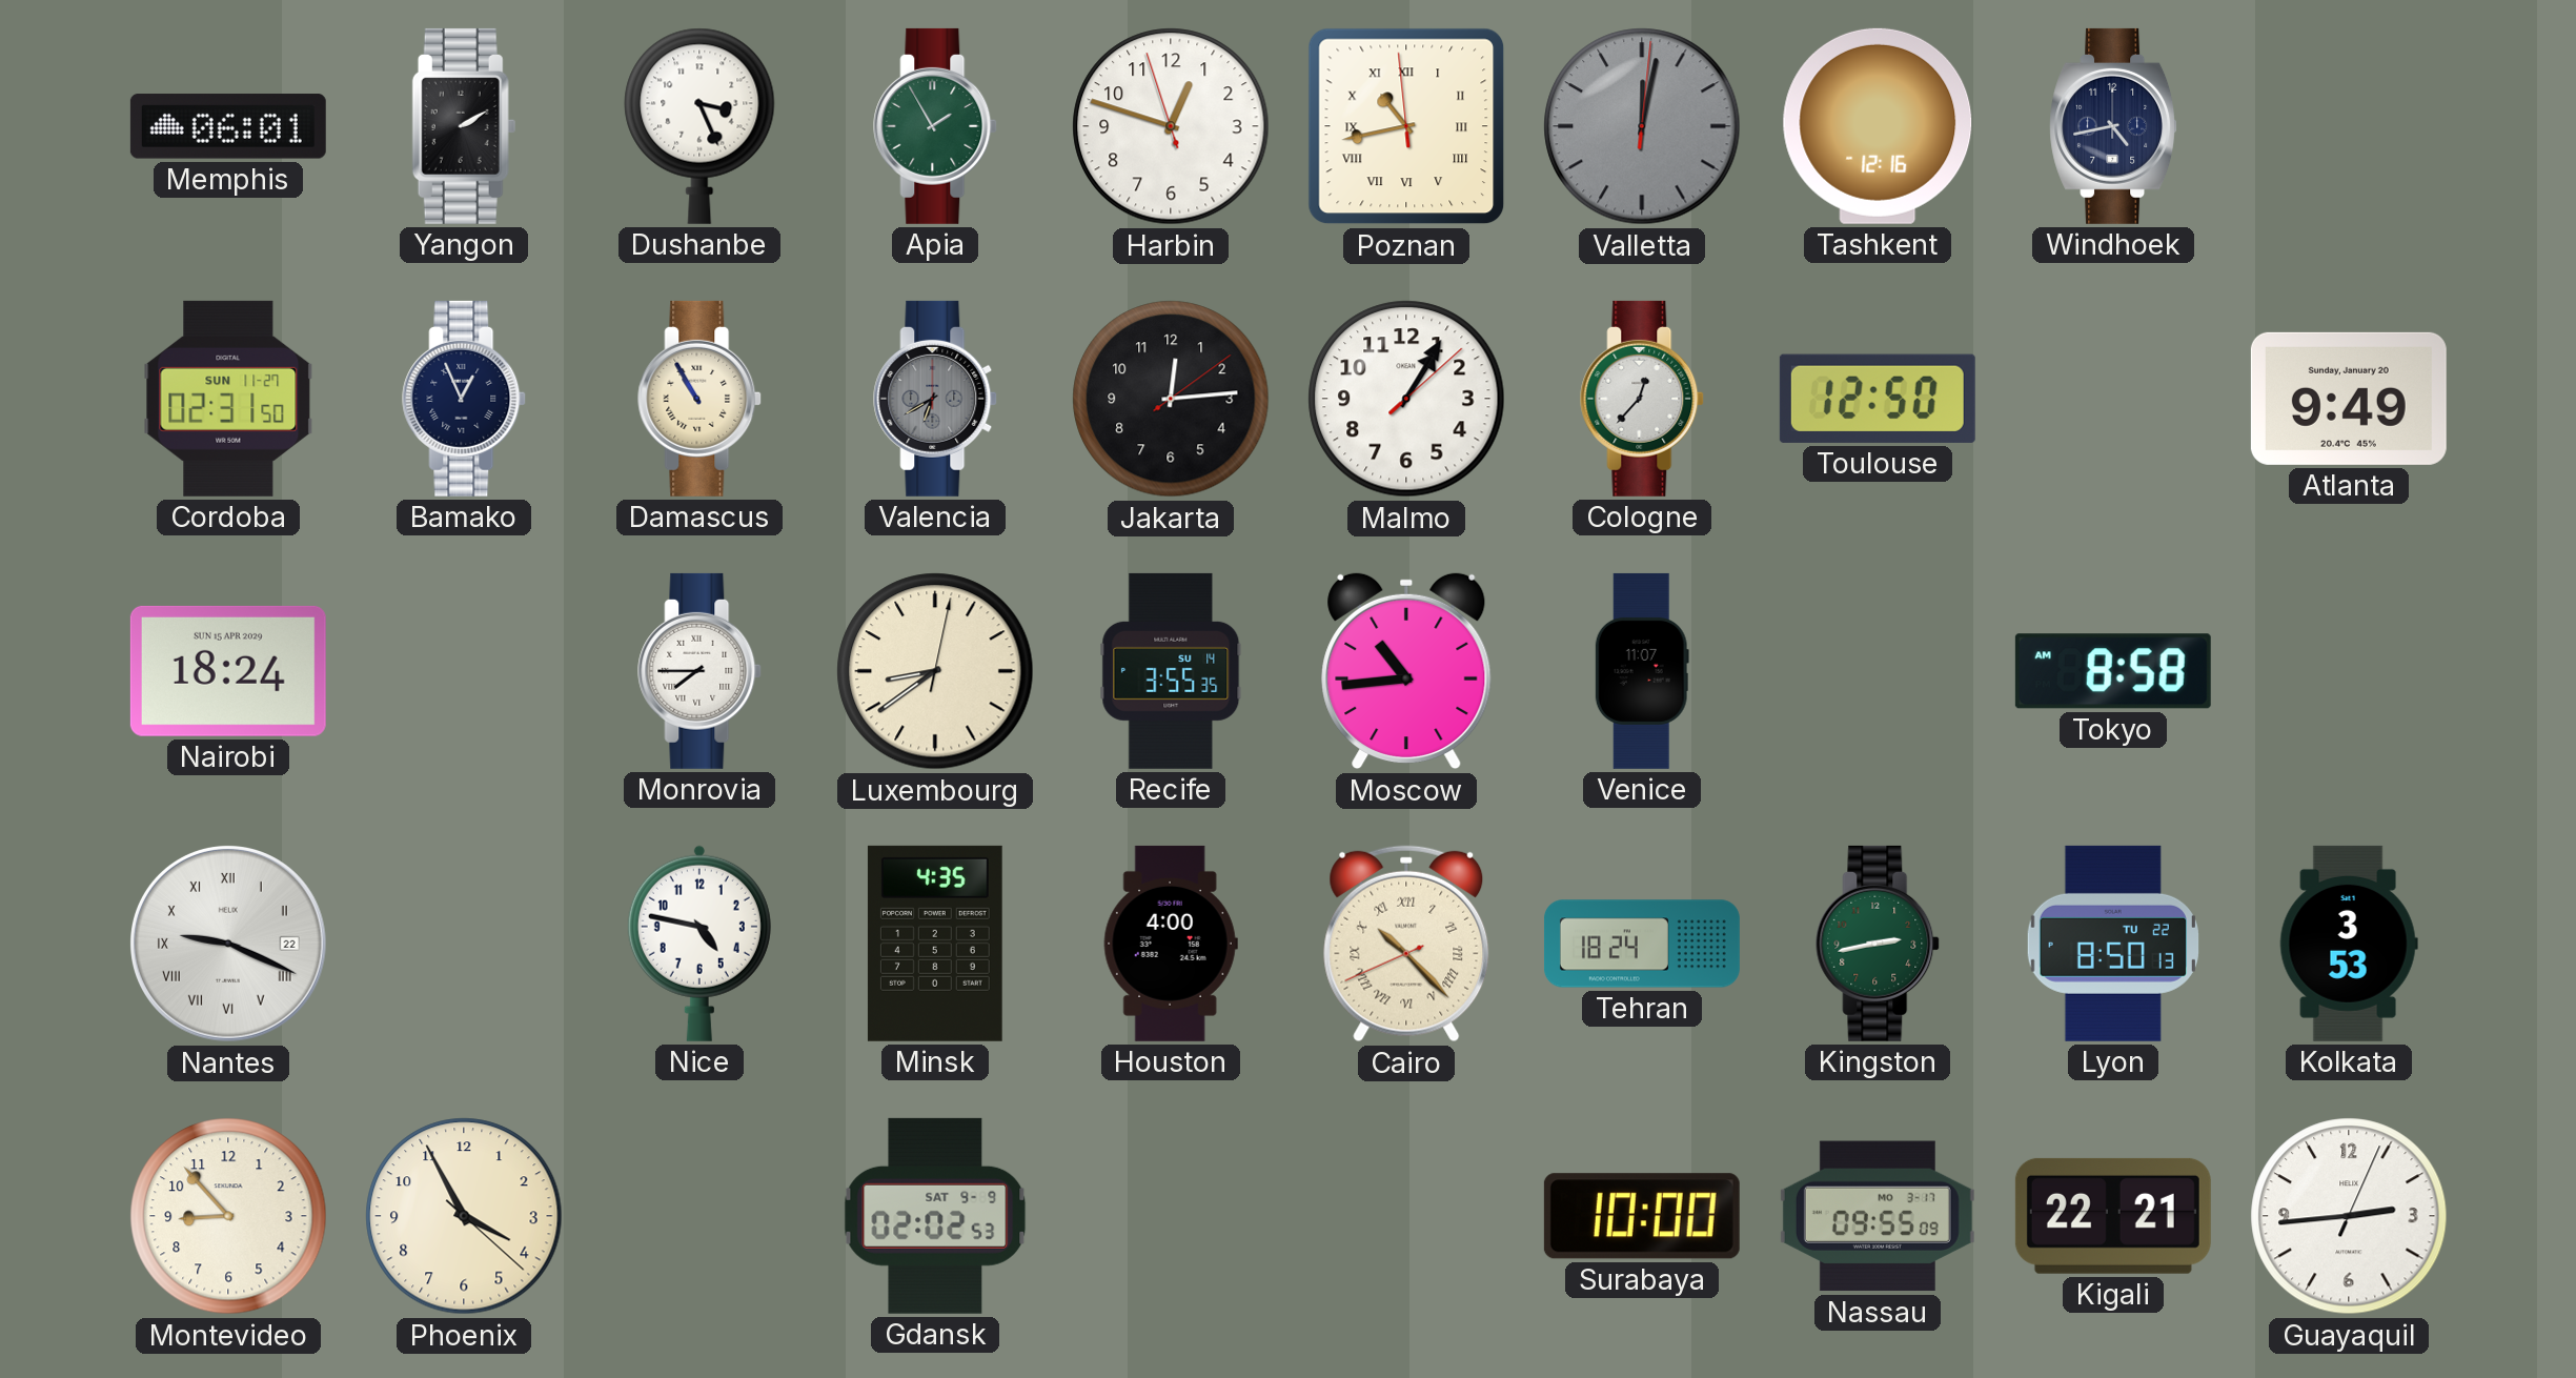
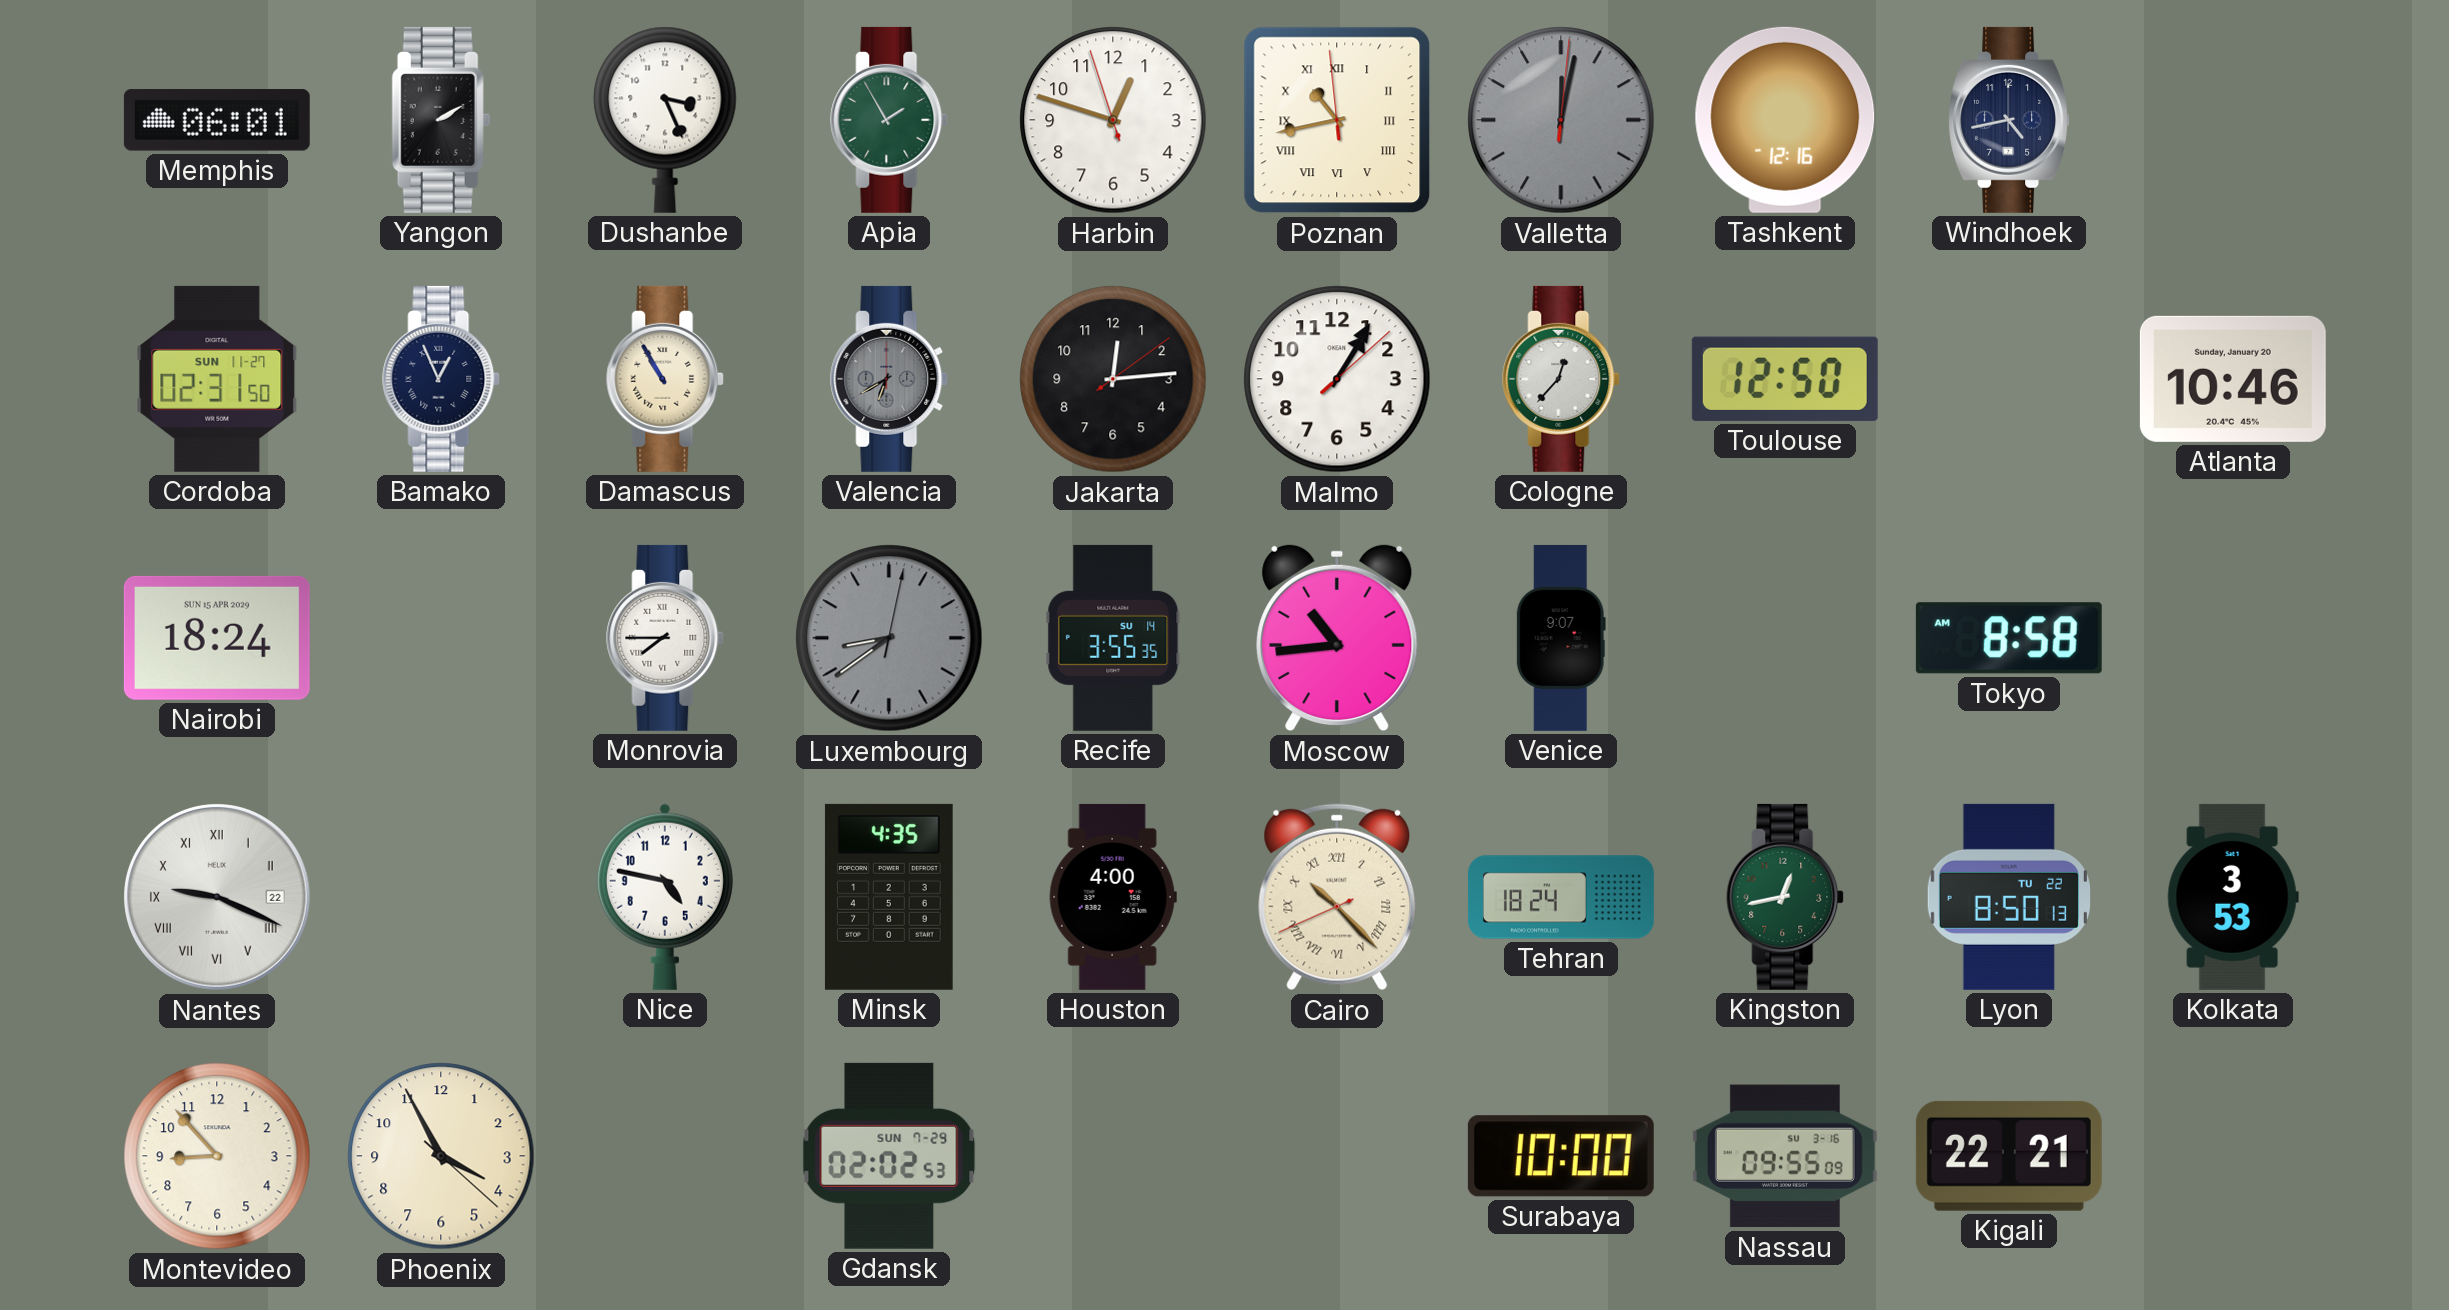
Atlanta: 9:49 -> 10:46 (2233, 379)
Luxembourg dial: cream -> grey (889, 638)
Venice: 11:07 -> 9:07 (1561, 638)
Kingston: 2:43 -> 12:43 (1786, 897)
Gdansk date: SAT 9-9 -> SUN 7-29 (889, 1156)
Nassau date: MO 3-17 -> SU 3-16 (1785, 1156)
Guayaquil: 2:44 -> none (2349, 1216)
